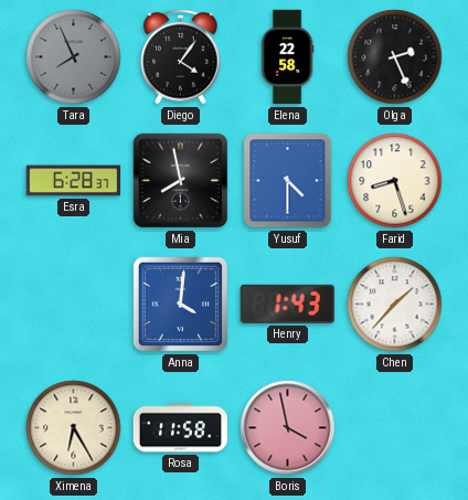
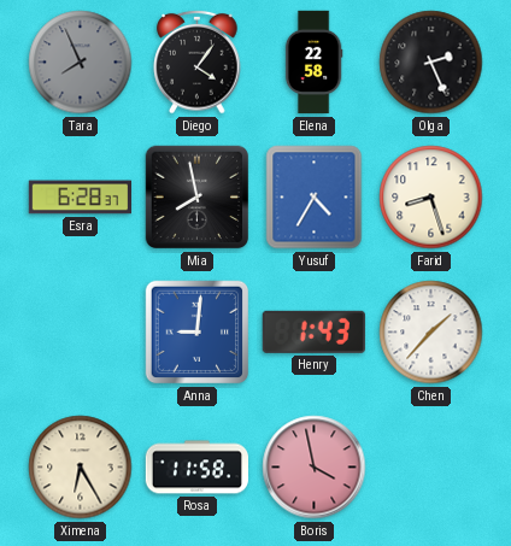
Yusuf: 4:30 -> 4:35 (315, 198)
Anna: 4:01 -> 9:01 (198, 333)
